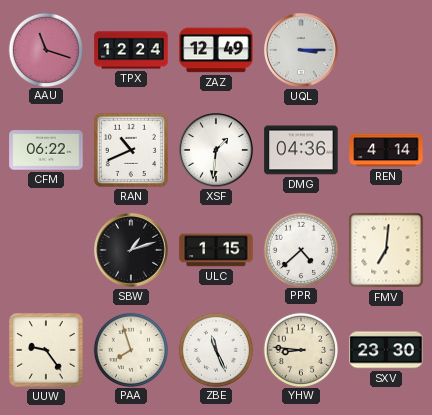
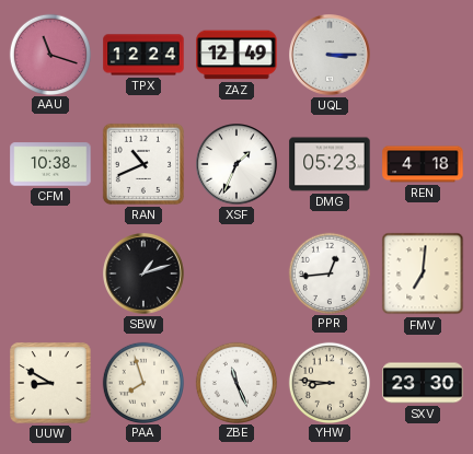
CFM: 06:22 -> 10:38 (50, 164)
XSF: 1:31 -> 1:34 (238, 165)
DMG: 04:36 -> 05:23 (330, 164)
REN: 4:14 -> 4:18 (423, 164)
ULC: 1:15 -> none (216, 250)
PPR: 4:38 -> 12:44 (328, 272)
UUW: 9:24 -> 8:50 (50, 383)
